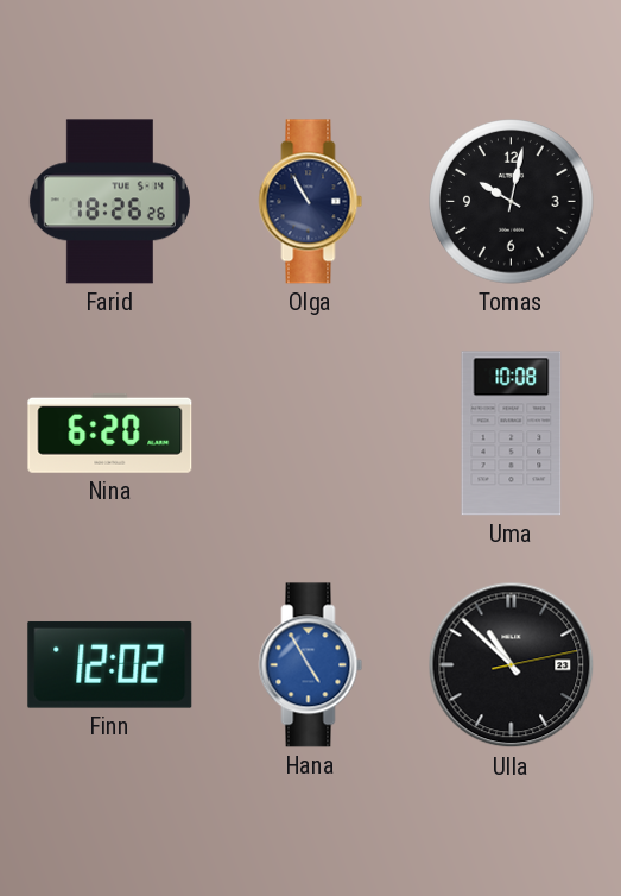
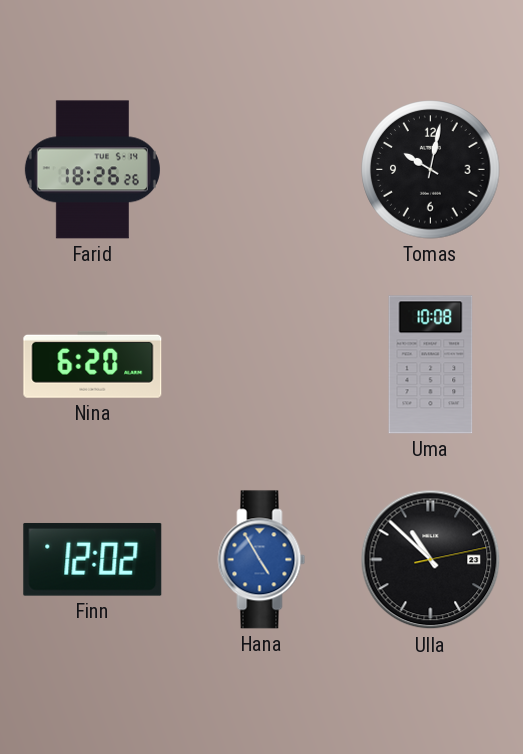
Olga: 10:55 -> none (311, 202)
